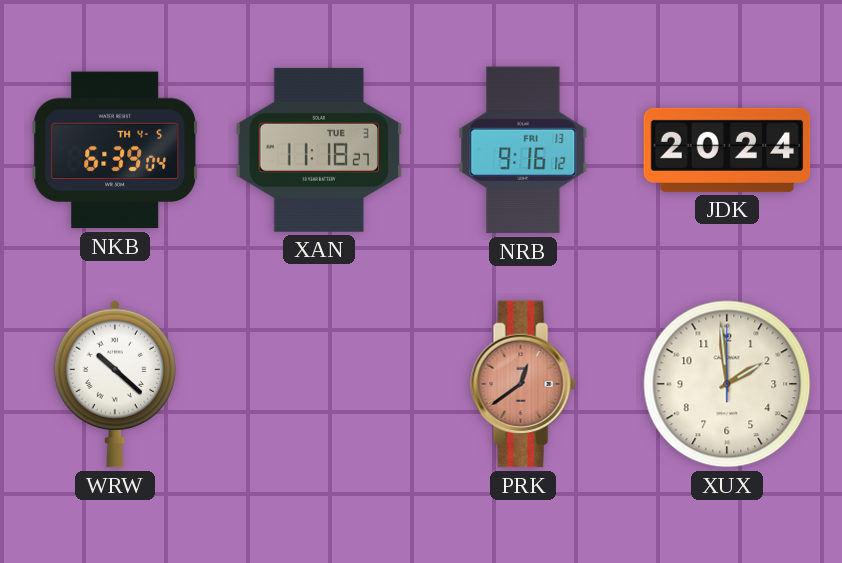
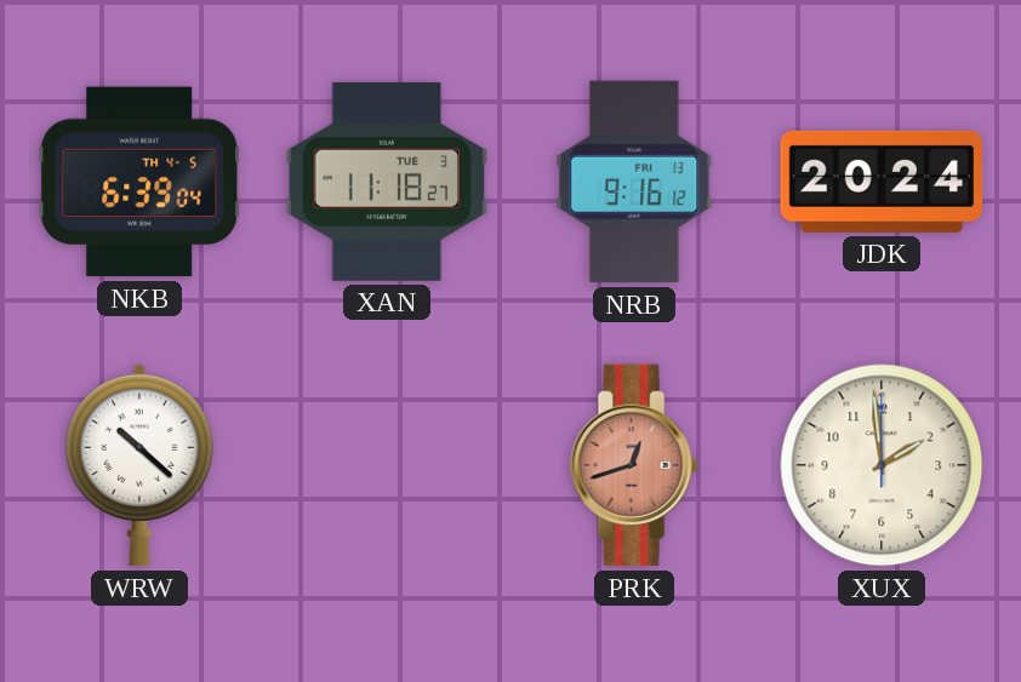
PRK: 12:39 -> 12:42 (634, 465)
